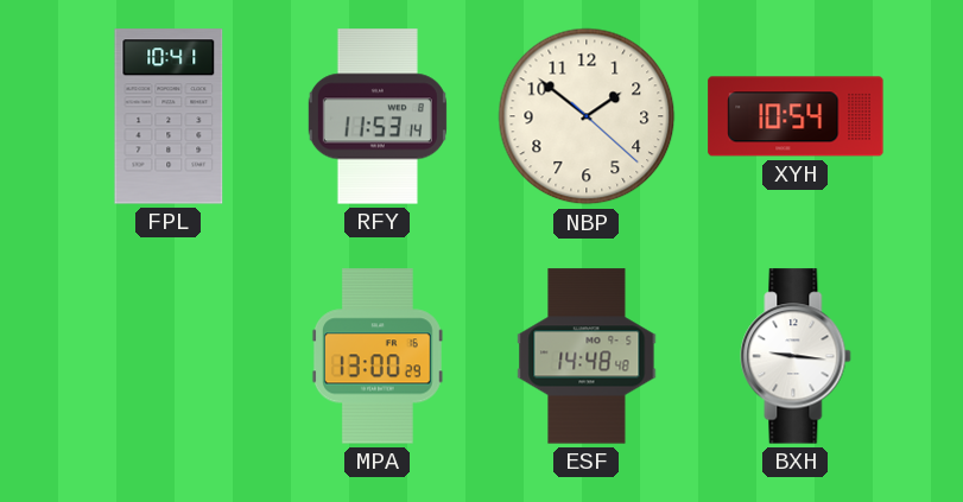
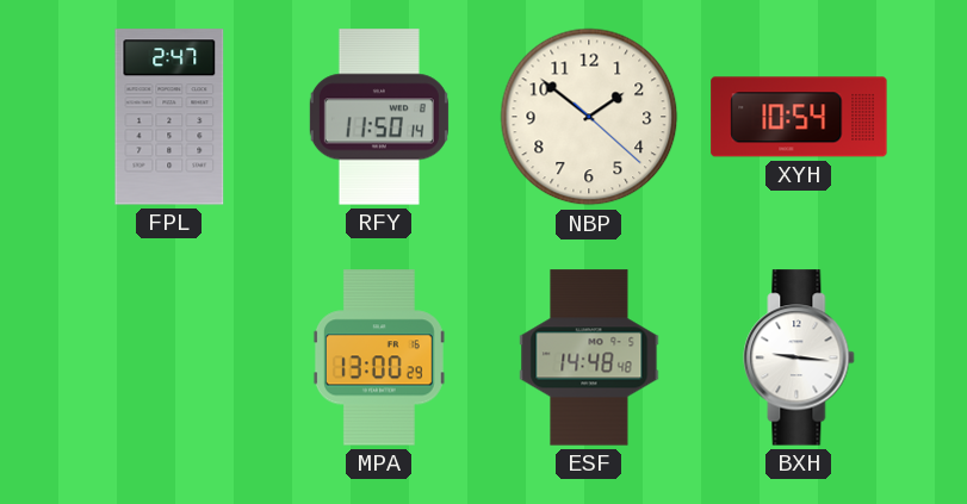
FPL: 10:41 -> 2:47 (169, 117)
RFY: 11:53 -> 11:50 (379, 117)
